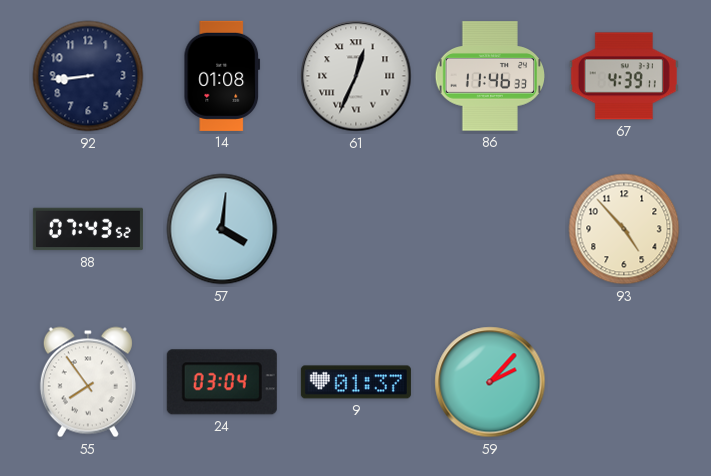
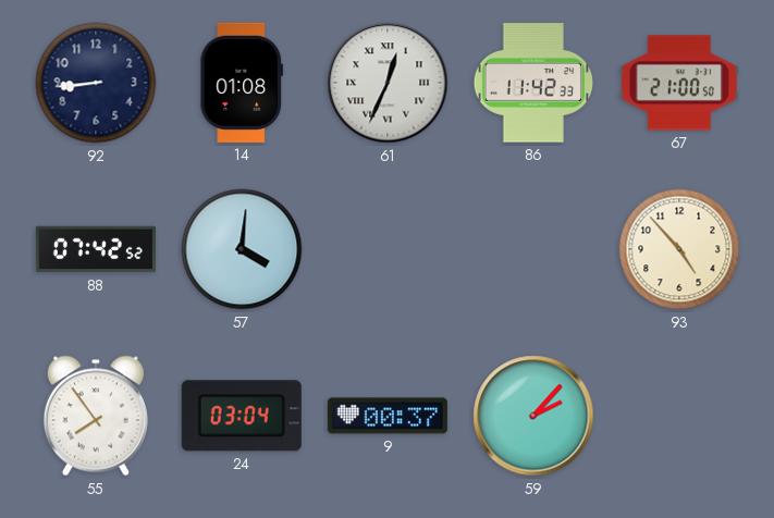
86: 11:46 -> 11:42 (533, 83)
67: 4:39 -> 21:00 (679, 83)
88: 07:43 -> 07:42 (96, 249)
9: 01:37 -> 00:37 (388, 416)
